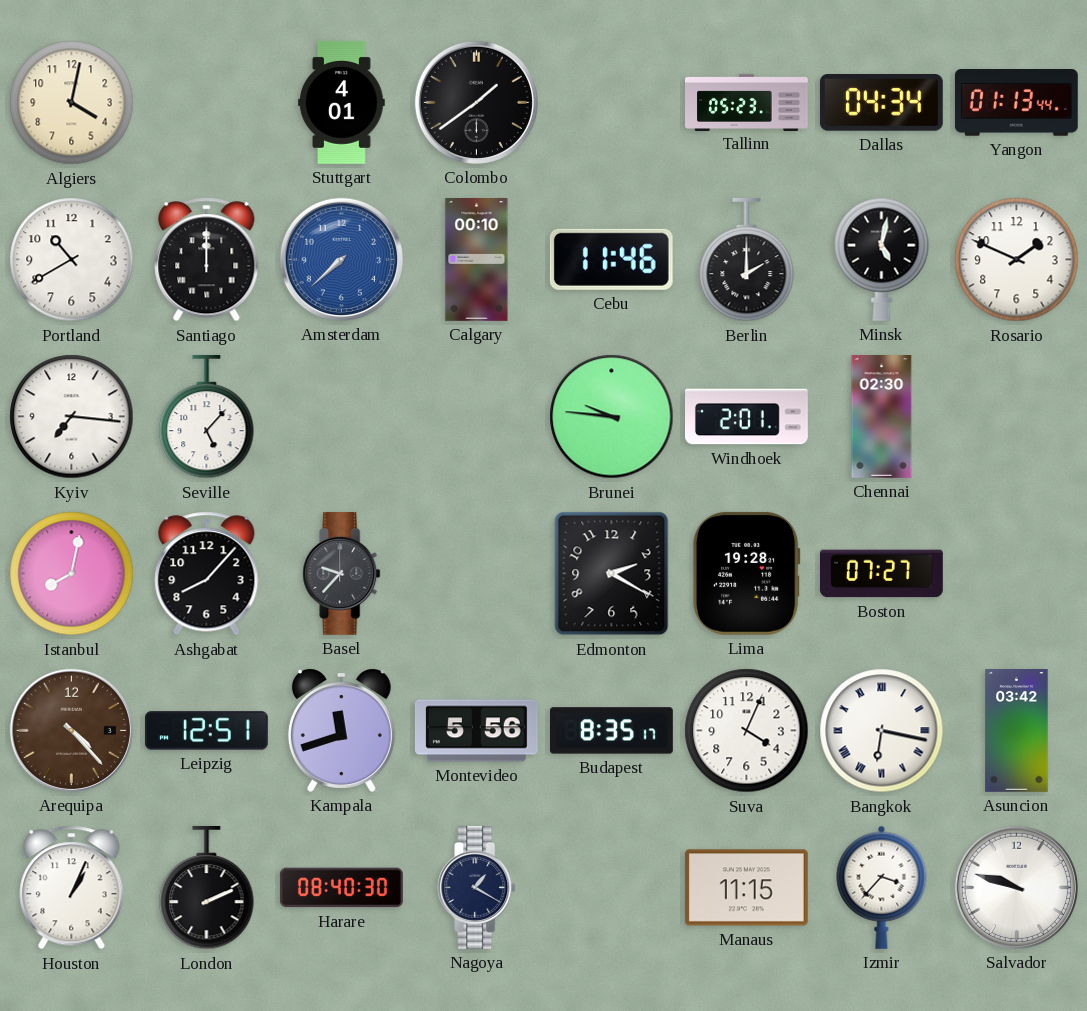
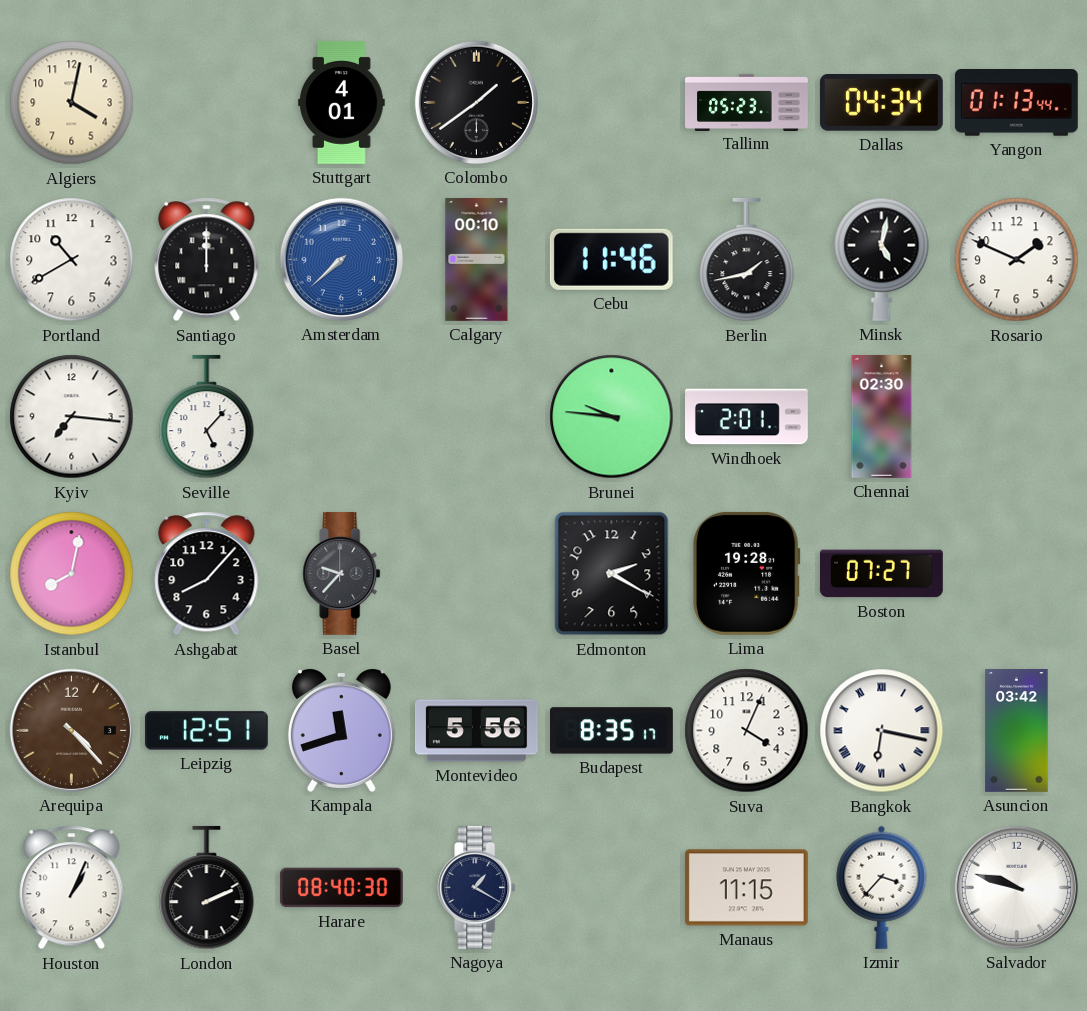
Berlin: 2:00 -> 1:43 (747, 260)
